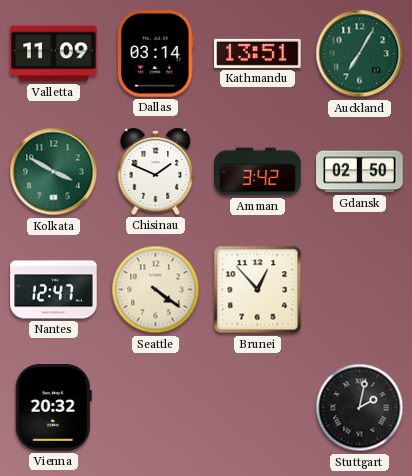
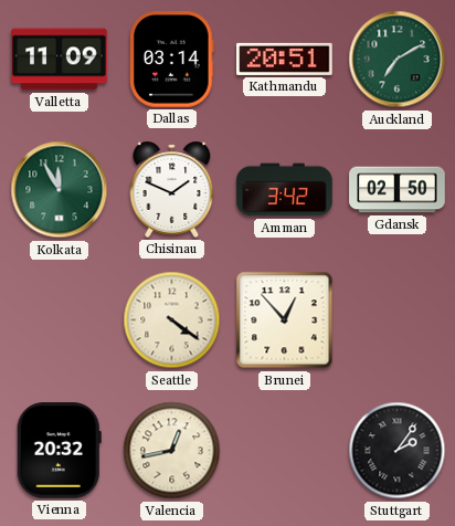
Kathmandu: 13:51 -> 20:51 (285, 59)
Auckland: 7:05 -> 7:10 (398, 60)
Kolkata: 3:50 -> 11:55 (60, 190)
Nantes: 12:47 -> none (54, 290)
Valencia: none -> 12:43 (172, 451)
Stuttgart: 2:02 -> 2:06 (398, 451)
